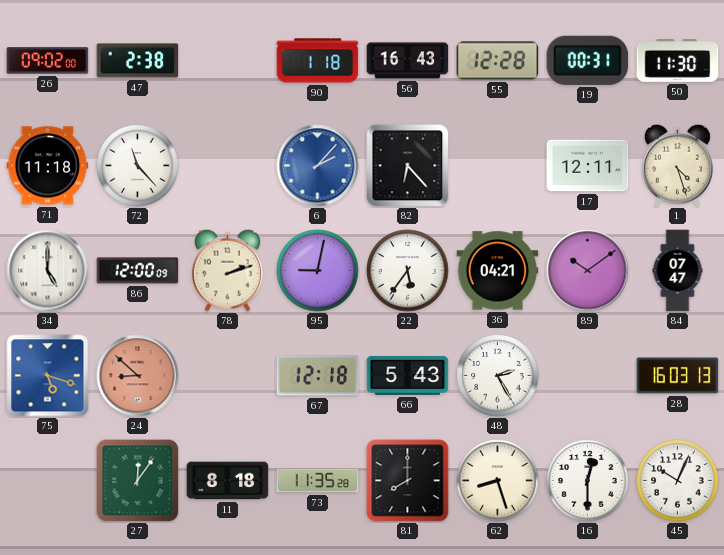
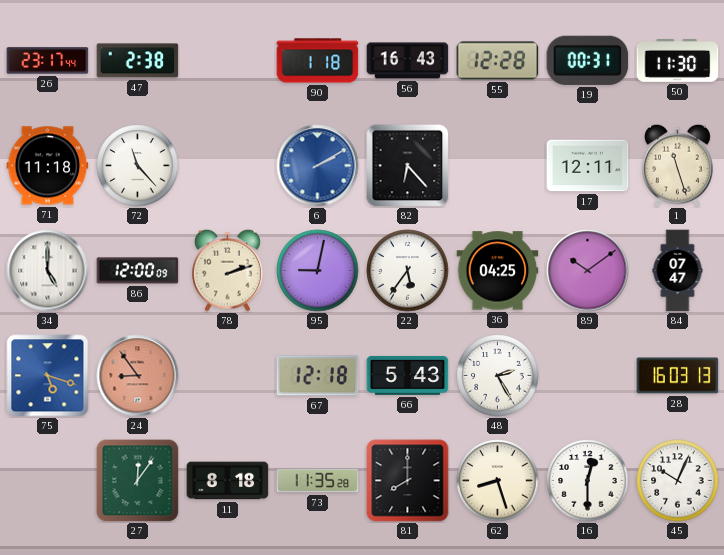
26: 09:02 -> 23:17 (48, 61)
6: 2:07 -> 2:10 (318, 166)
1: 4:27 -> 11:27 (678, 165)
36: 04:21 -> 04:25 (498, 271)
24: 8:52 -> 8:54 (138, 376)
